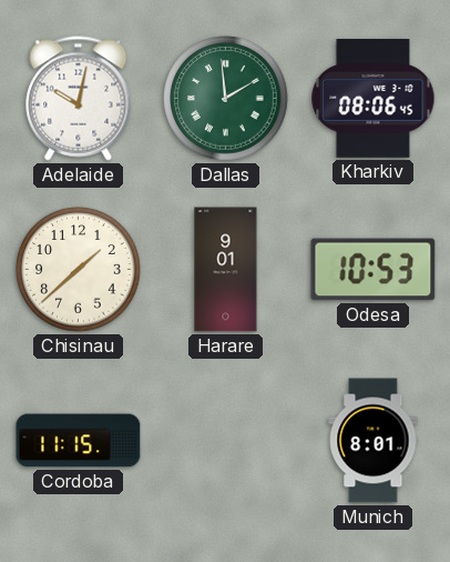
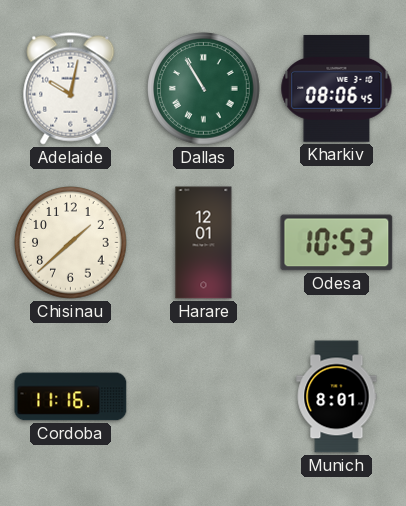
Dallas: 1:59 -> 10:55 (204, 89)
Harare: 9:01 -> 12:01 (204, 243)
Cordoba: 11:15 -> 11:16 (71, 397)
